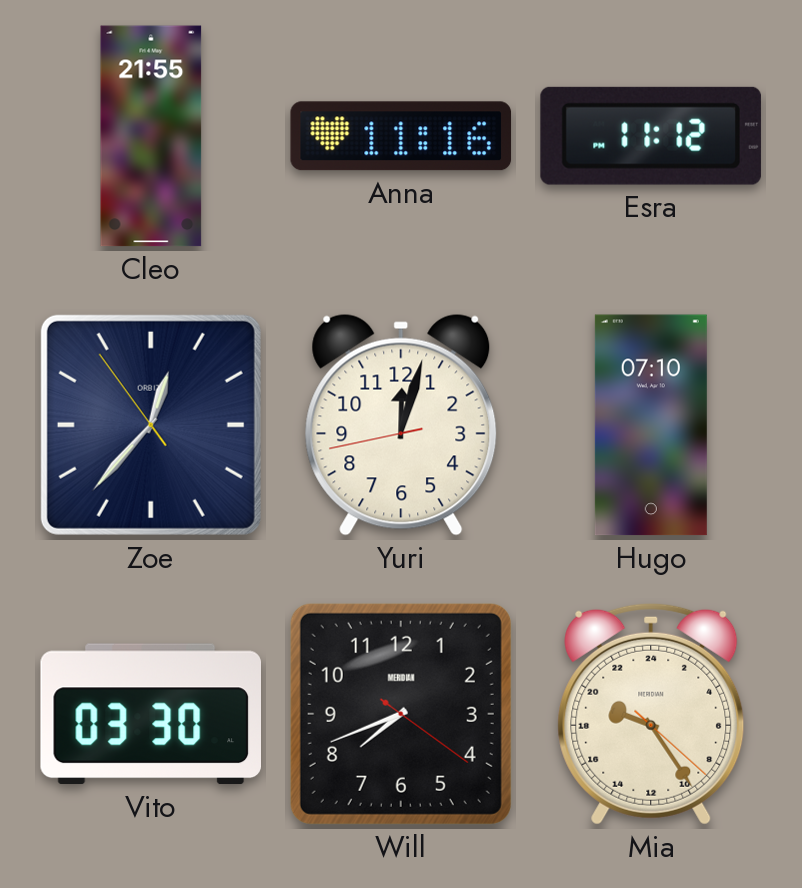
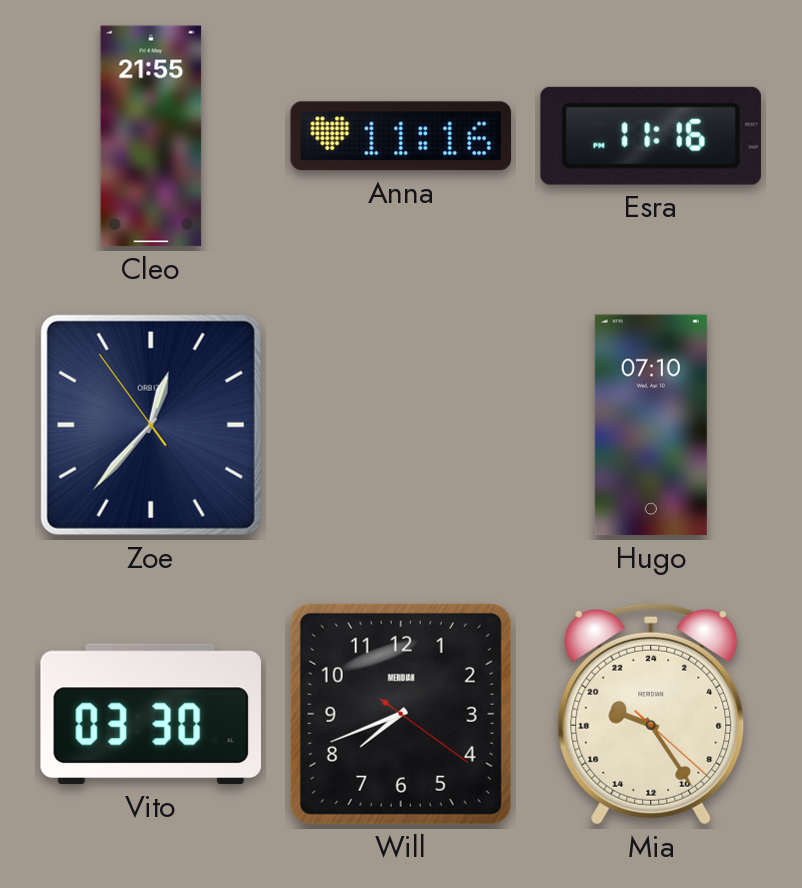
Esra: 11:12 -> 11:16 (651, 136)
Yuri: 12:02 -> none (401, 425)
